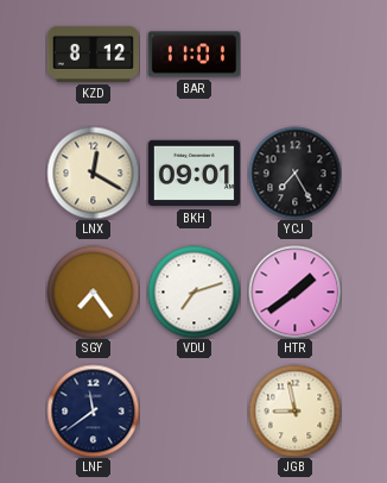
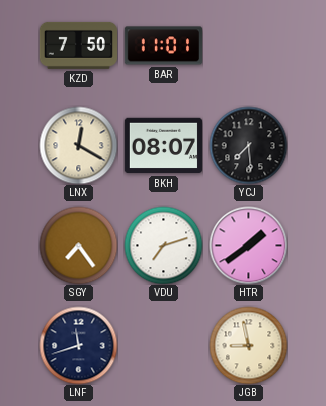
KZD: 8:12 -> 7:50 (78, 45)
BKH: 09:01 -> 08:07 (163, 146)
YCJ: 7:25 -> 7:29 (248, 145)
LNF: 11:39 -> 11:42 (78, 345)
